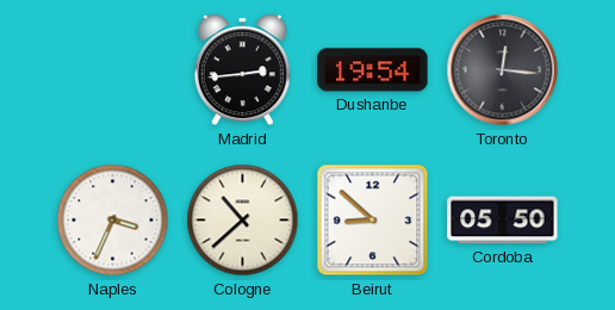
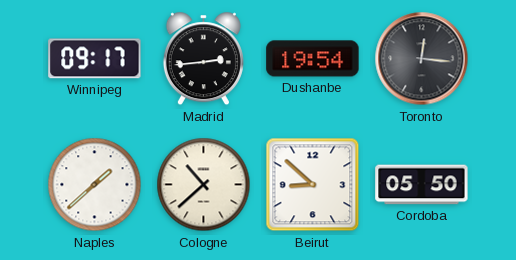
Winnipeg: none -> 09:17 (95, 59)
Naples: 3:34 -> 1:38 (95, 185)
